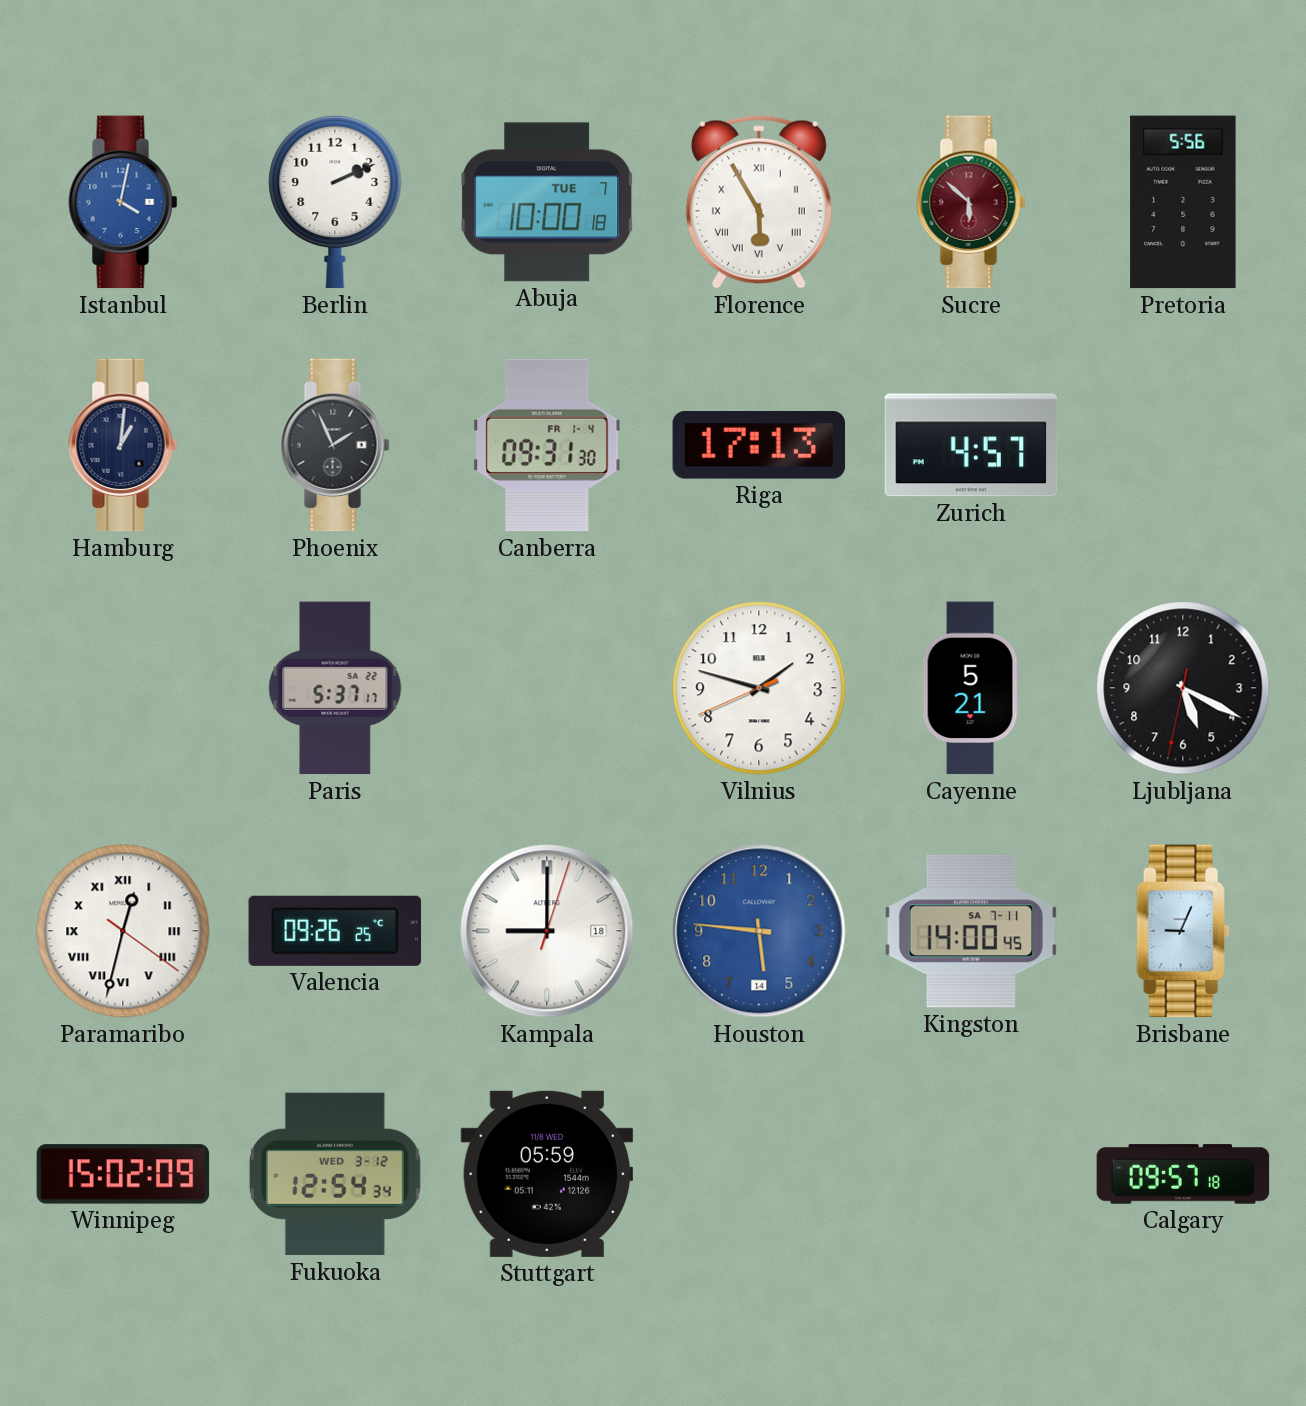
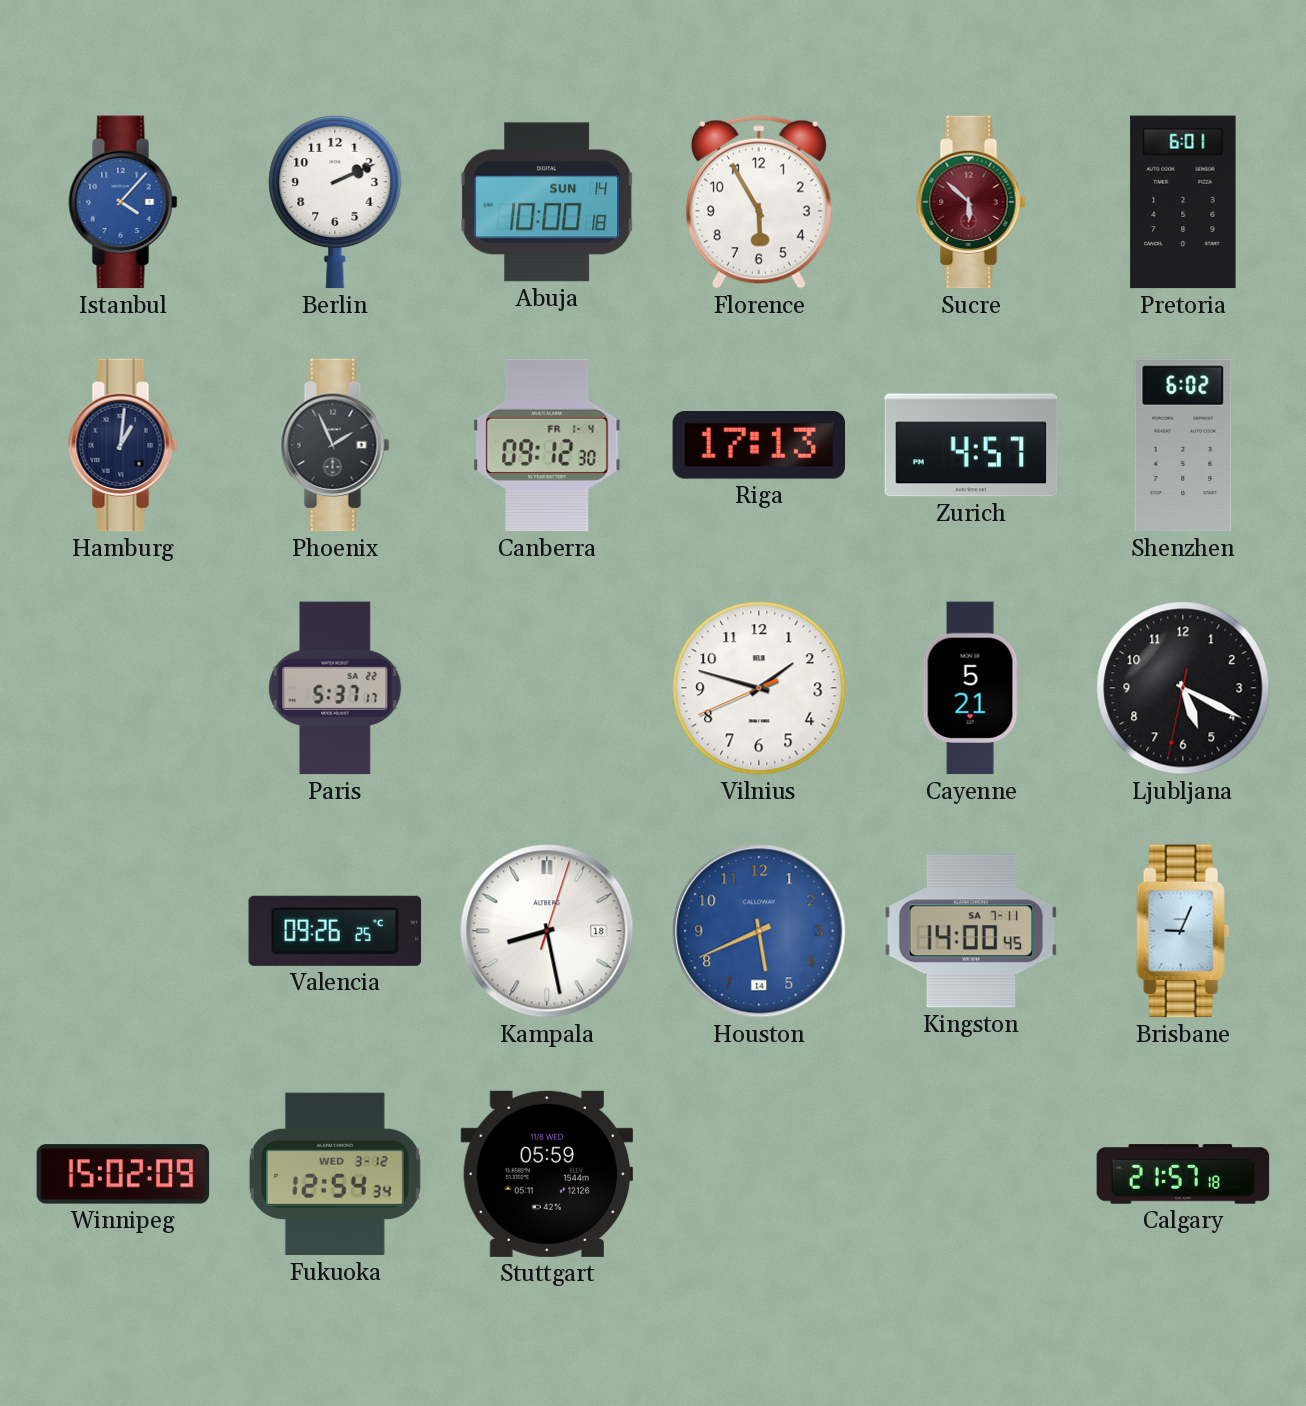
Istanbul: 4:02 -> 4:07 (123, 202)
Abuja date: TUE 7 -> SUN 14 (547, 202)
Florence numerals: Roman -> Arabic (759, 202)
Pretoria: 5:56 -> 6:01 (1183, 202)
Canberra: 09:31 -> 09:12 (547, 445)
Shenzhen: none -> 6:02 (1183, 445)
Paramaribo: 12:32 -> none (123, 931)
Kampala: 9:00 -> 8:28 (547, 931)
Houston: 5:46 -> 5:41 (759, 931)
Calgary: 09:57 -> 21:57 (1183, 1174)
